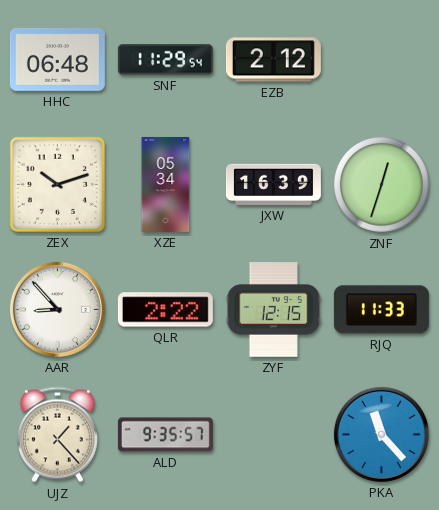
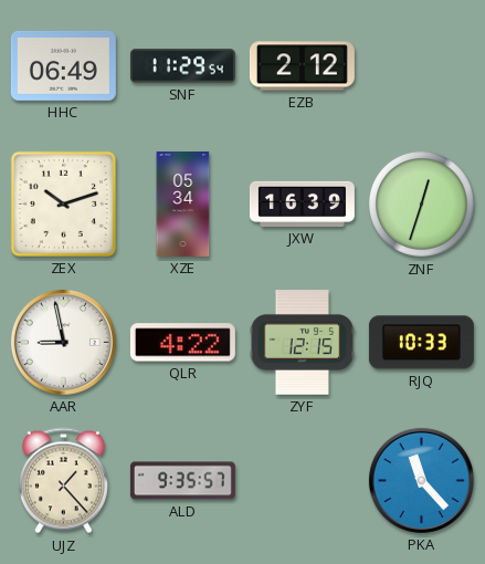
HHC: 06:48 -> 06:49 (63, 65)
AAR: 8:53 -> 8:58 (63, 342)
QLR: 2:22 -> 4:22 (182, 343)
RJQ: 11:33 -> 10:33 (421, 343)
